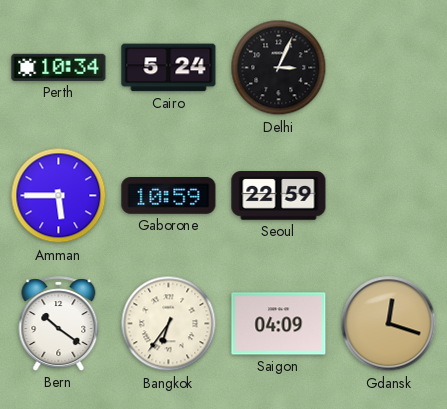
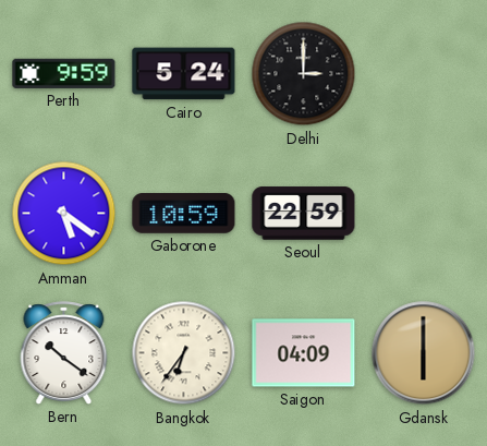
Perth: 10:34 -> 9:59 (64, 73)
Delhi: 3:04 -> 3:00 (304, 74)
Amman: 5:45 -> 5:21 (64, 214)
Gdansk: 12:18 -> 6:00 (424, 353)
